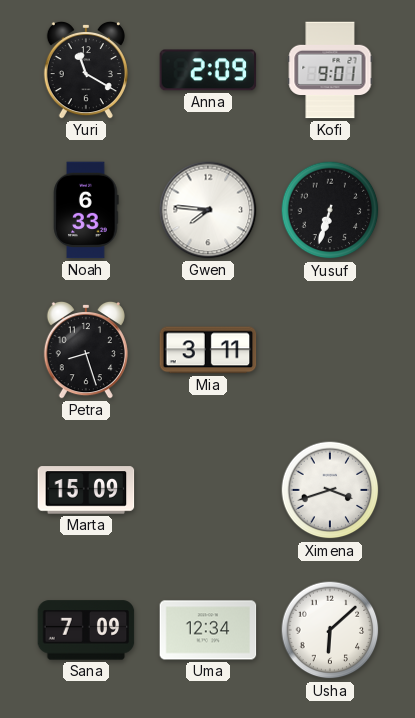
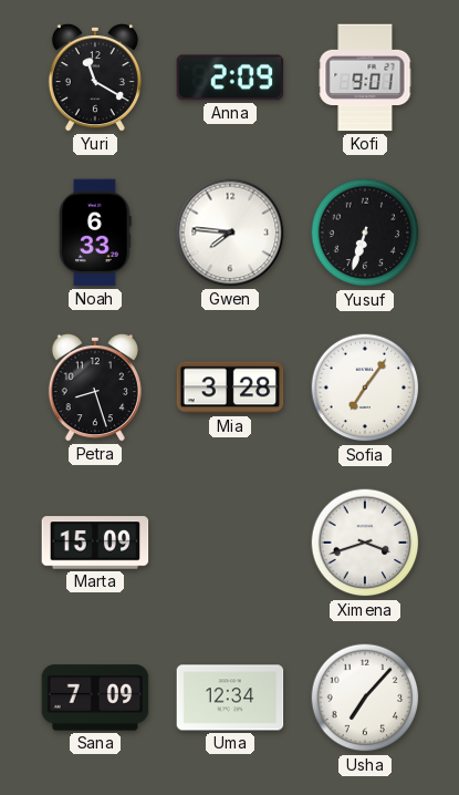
Mia: 3:11 -> 3:28 (230, 388)
Sofia: none -> 7:06 (365, 388)
Usha: 6:08 -> 7:07 (365, 698)
